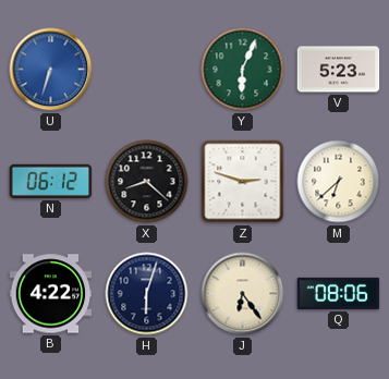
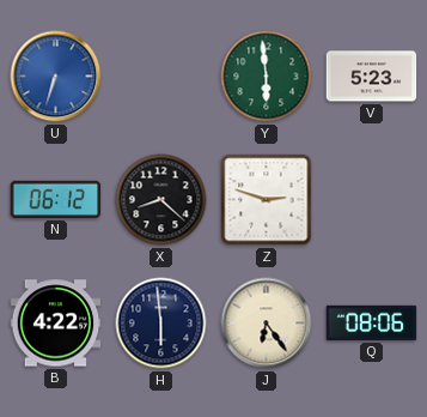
Y: 6:04 -> 5:59 (267, 77)
M: 6:38 -> none (339, 182)
H: 6:03 -> 5:59 (161, 324)
